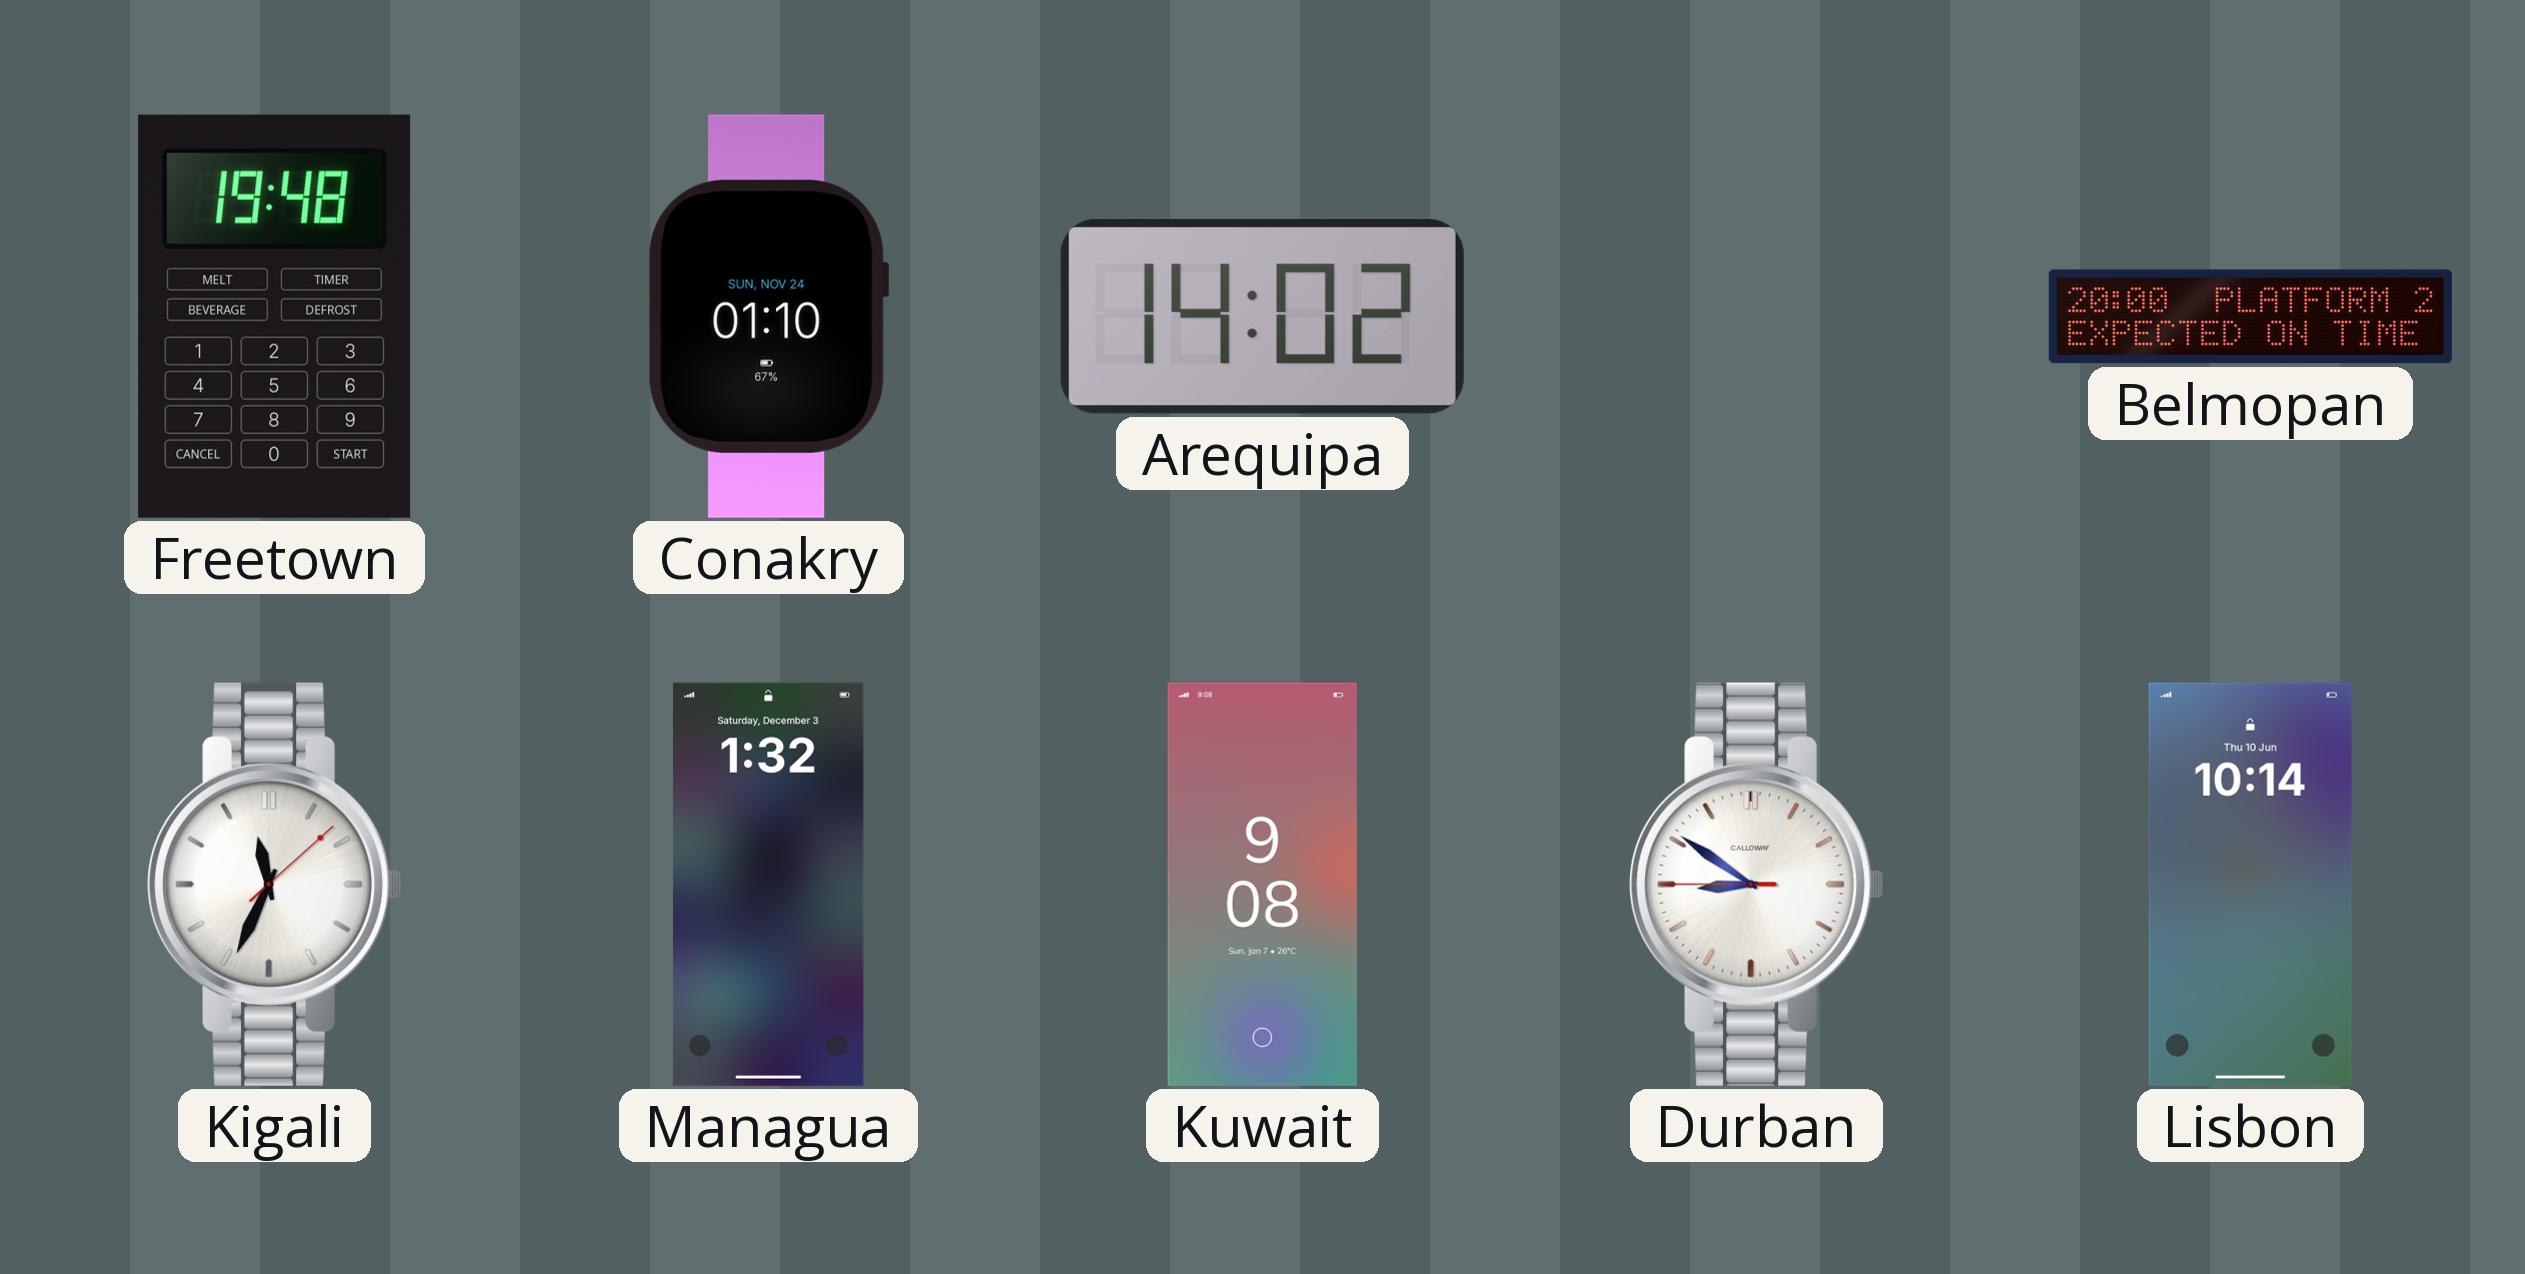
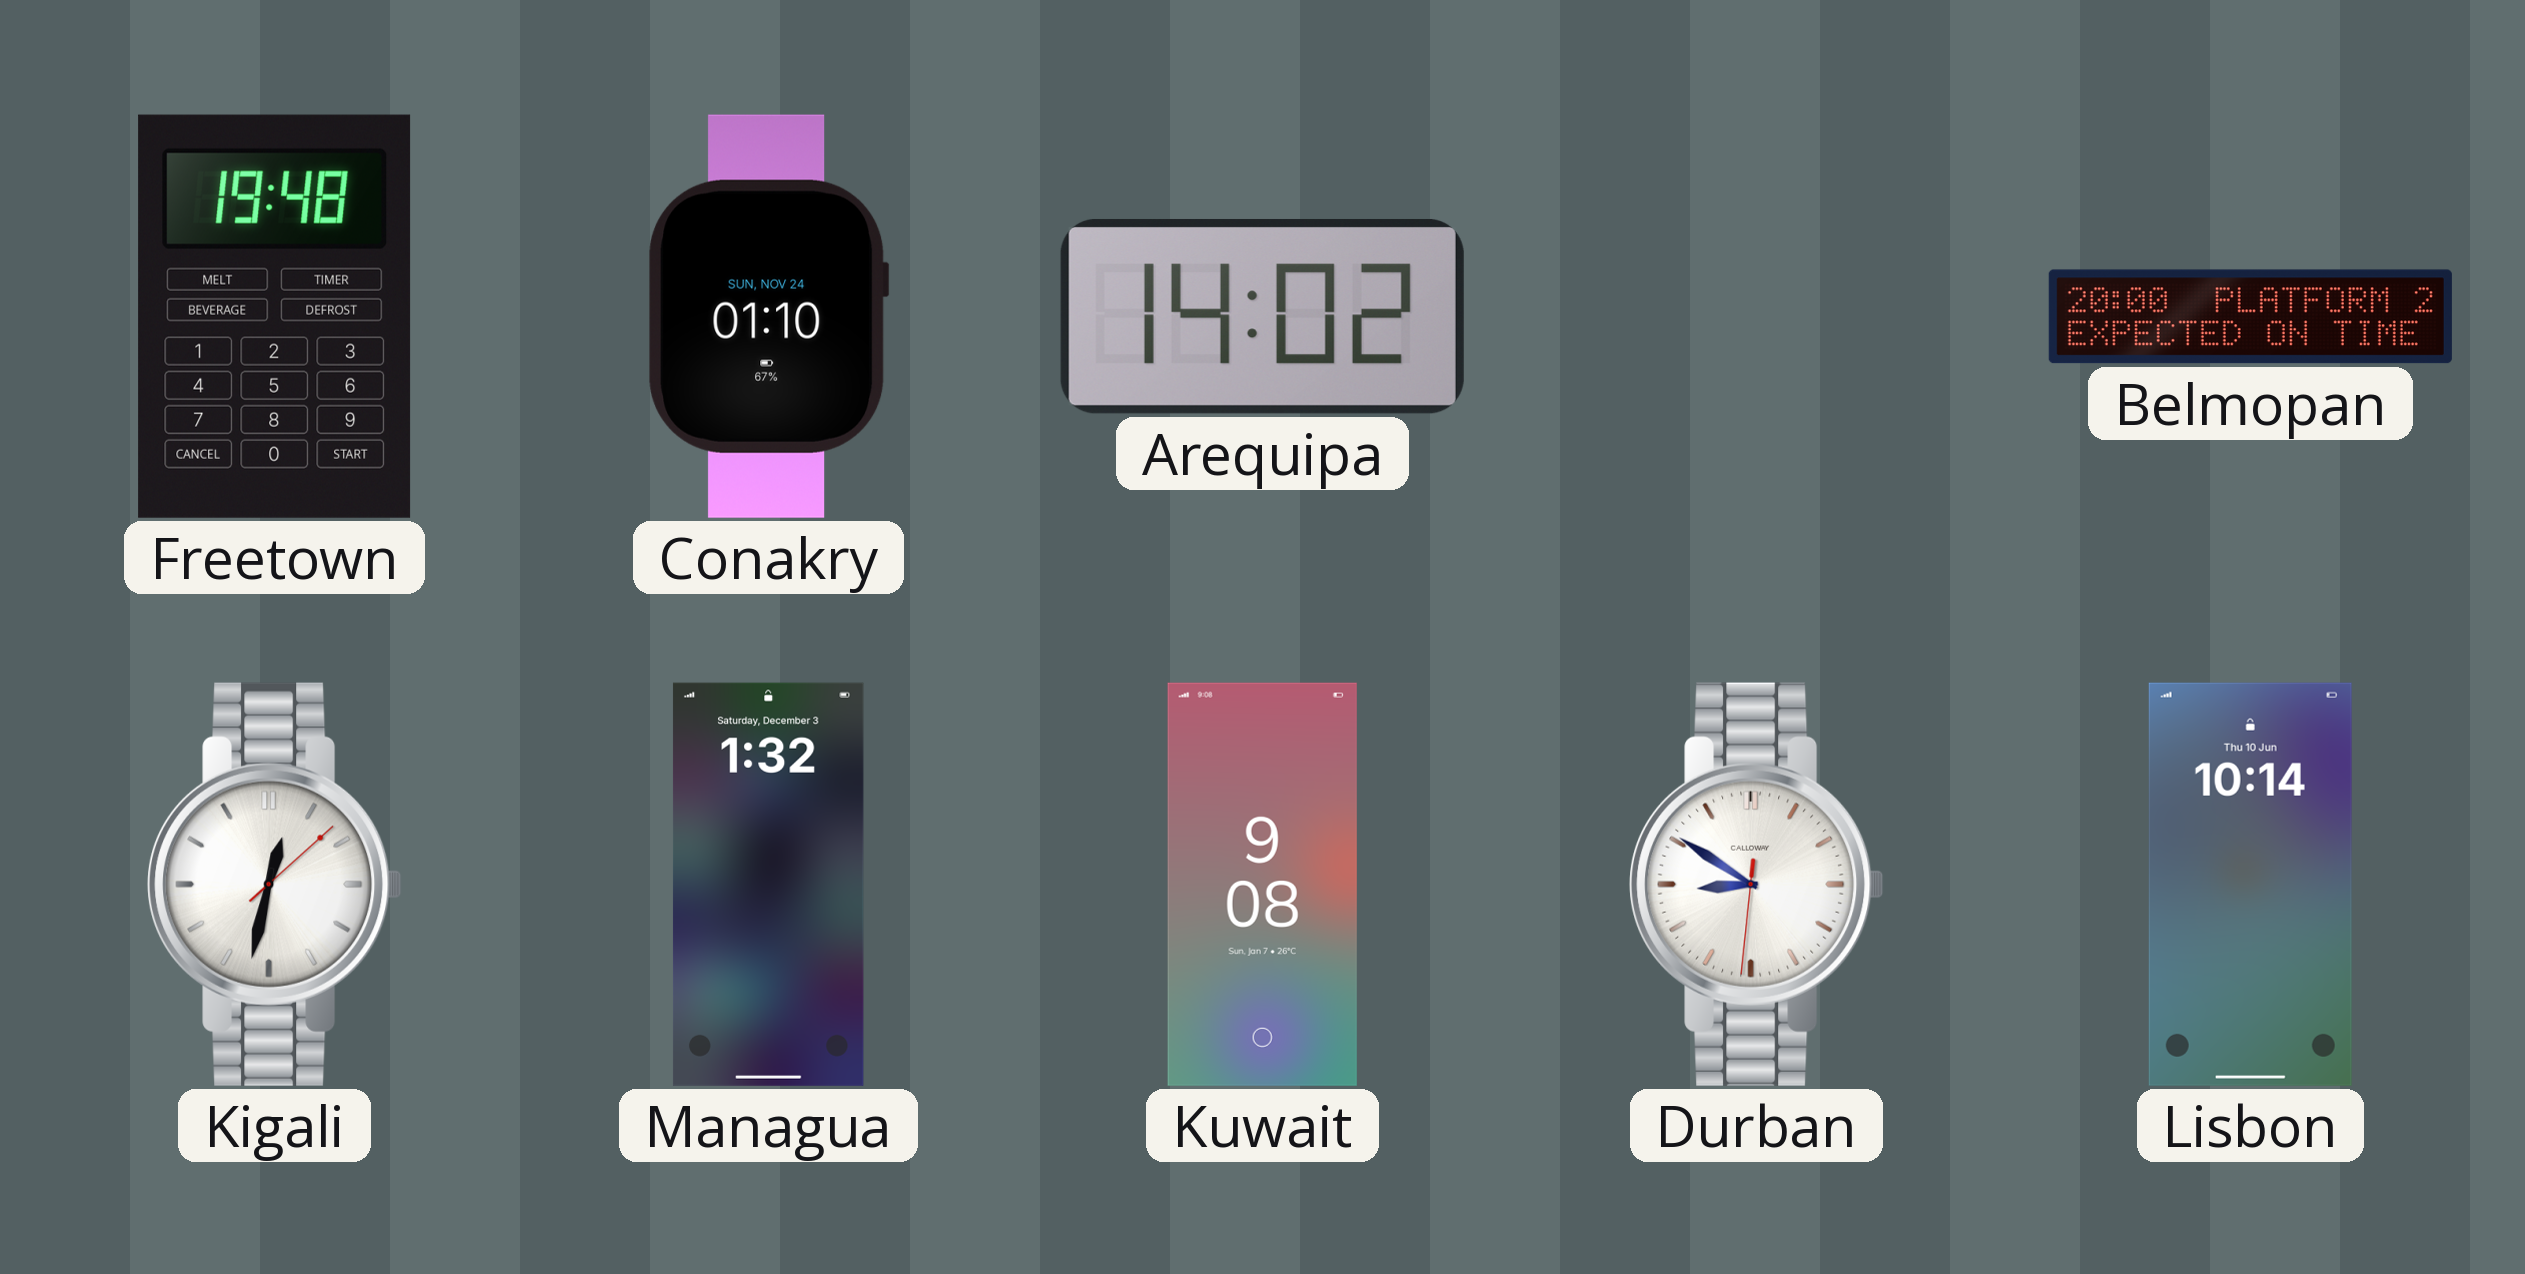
Kigali: 11:34 -> 12:32 (275, 884)
Durban: 8:50:45 -> 8:50:31 (1757, 884)
